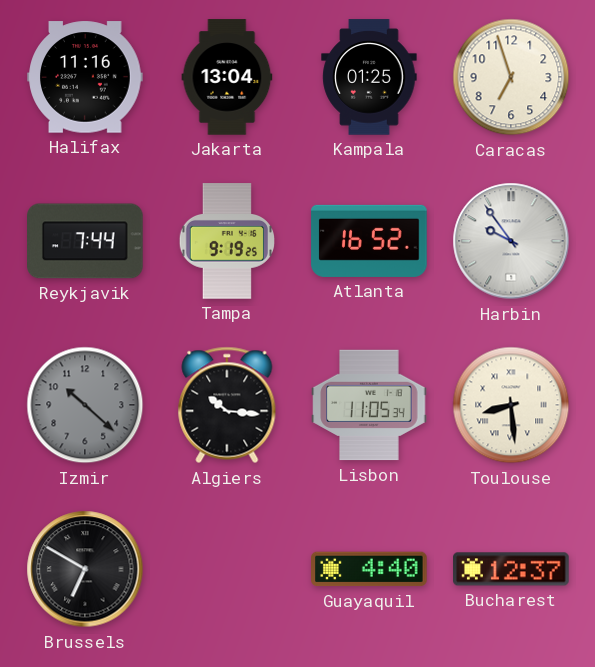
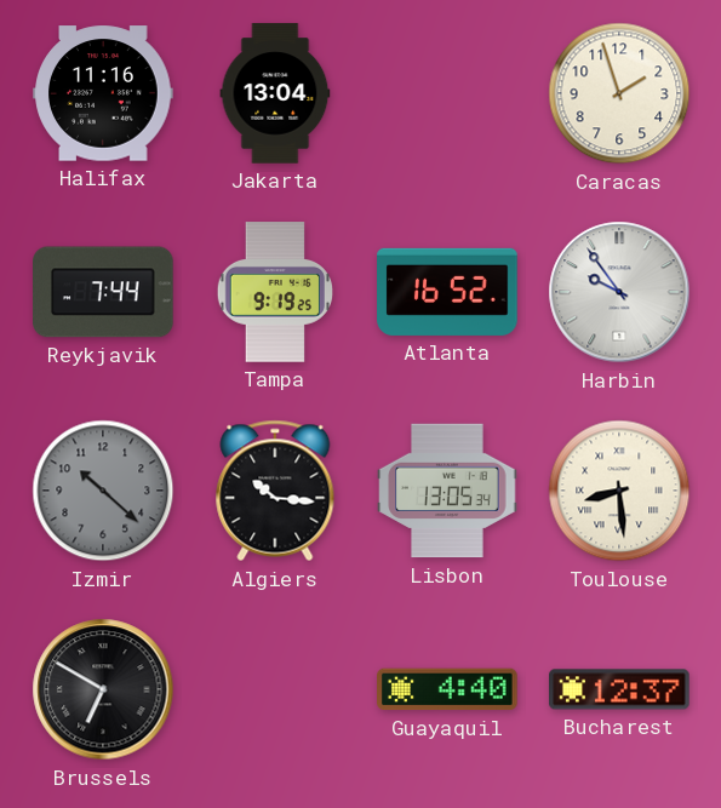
Kampala: 01:25 -> none (369, 77)
Caracas: 6:57 -> 1:57 (619, 93)
Lisbon: 11:05 -> 13:05 (447, 491)
